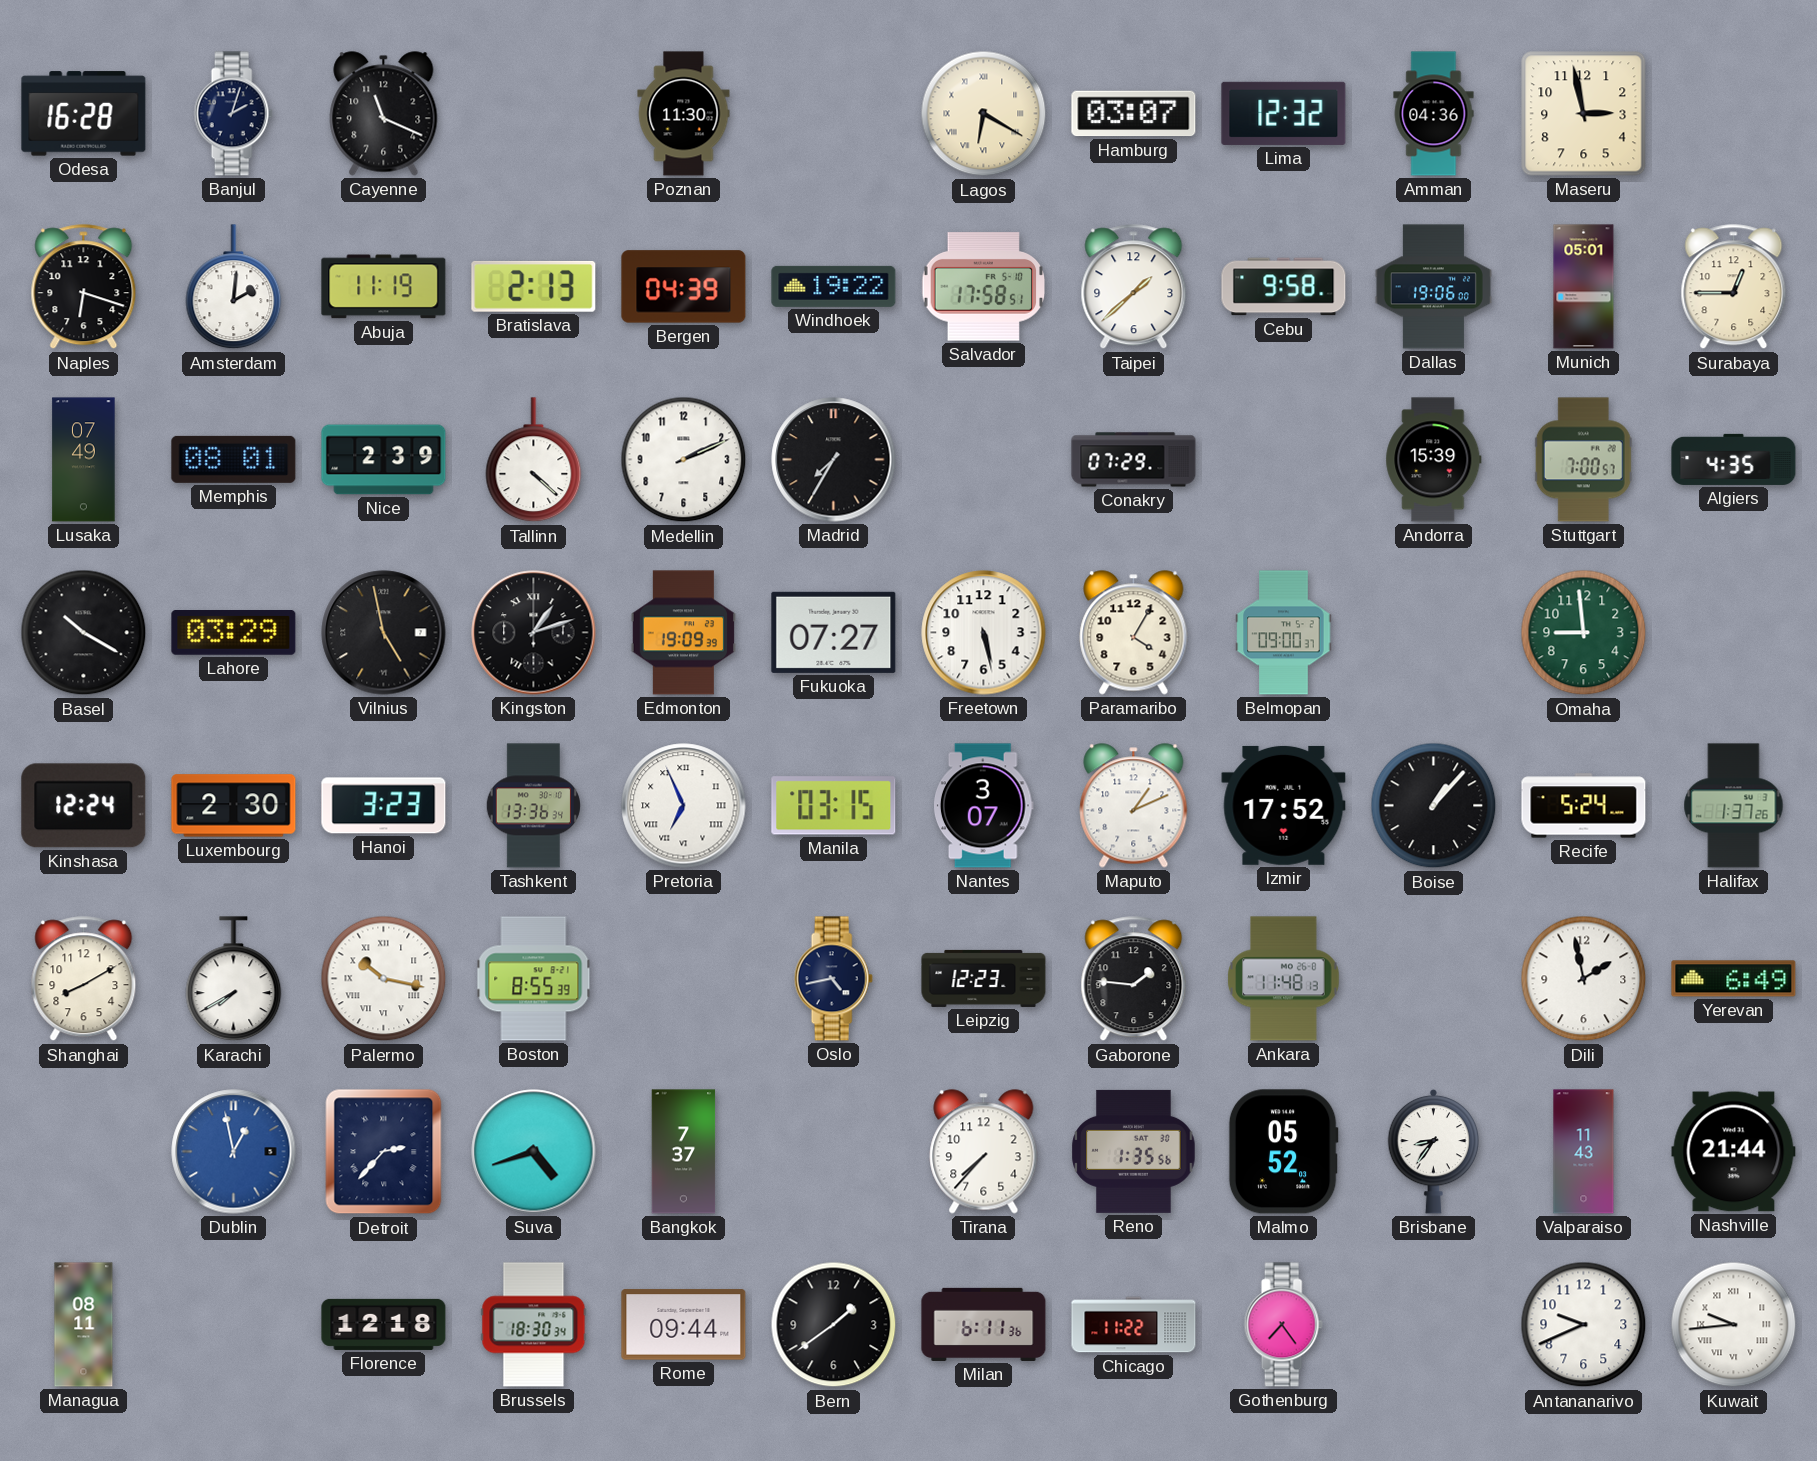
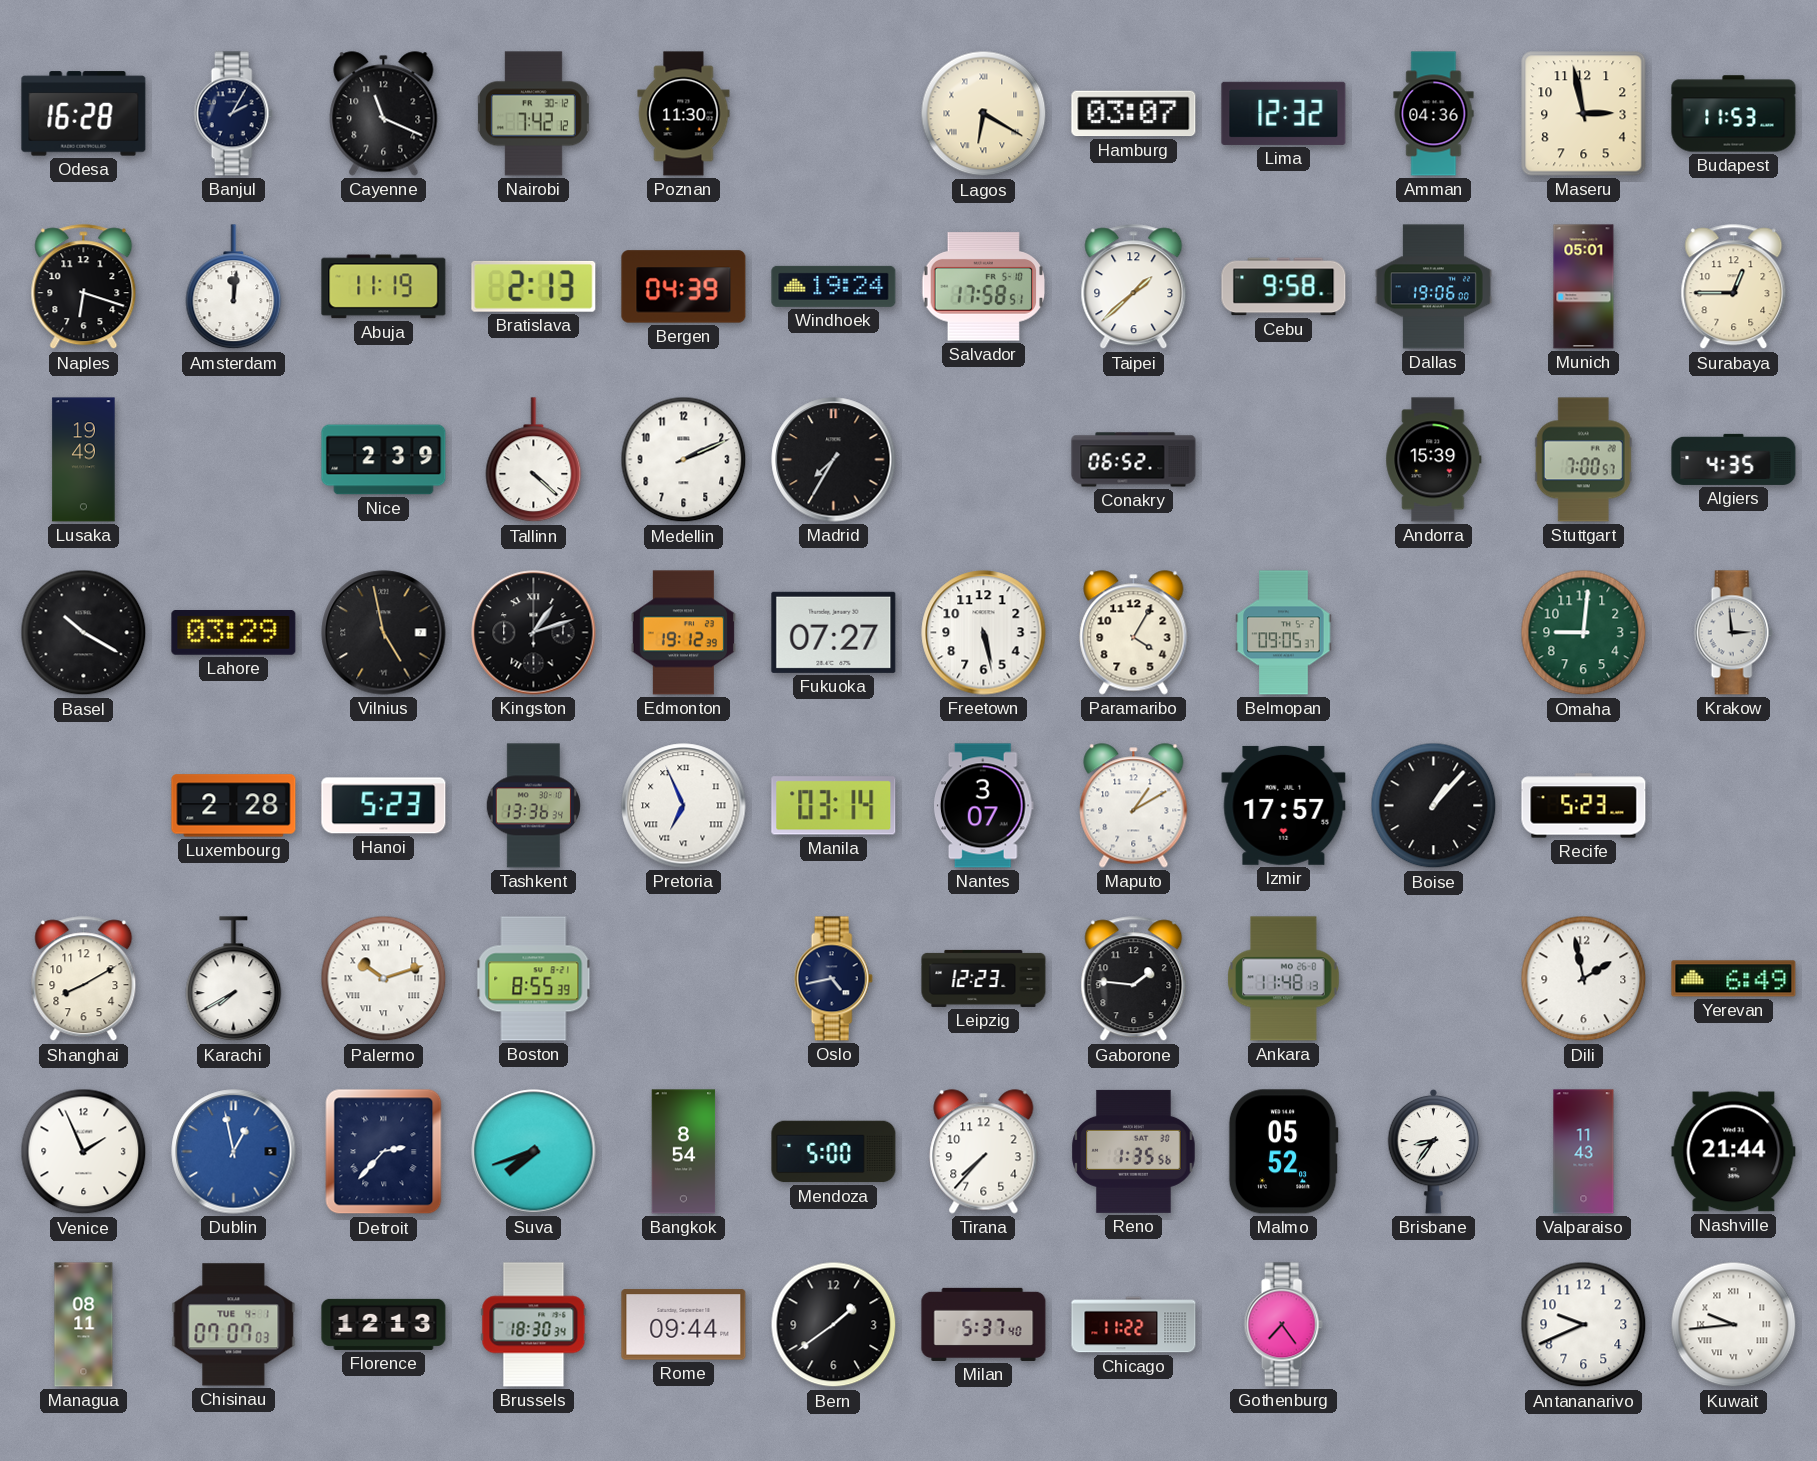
Banjul: 2:03 -> 2:05 (233, 114)
Nairobi: none -> 7:42 (533, 114)
Budapest: none -> 11:53 (1734, 114)
Amsterdam: 2:01 -> 12:01 (234, 287)
Windhoek: 19:22 -> 19:24 (834, 286)
Lusaka: 07:49 -> 19:49 (84, 460)
Memphis: 08:01 -> none (234, 459)
Conakry: 07:29 -> 06:52 (1134, 460)
Edmonton: 19:09 -> 19:12 (683, 633)
Belmopan: 09:00 -> 09:05 (1284, 633)
Omaha: 8:59 -> 9:01 (1584, 633)
Krakow: none -> 2:59 (1733, 633)
Kinshasa: 12:24 -> none (84, 806)
Luxembourg: 2:30 -> 2:28 (234, 806)
Hanoi: 3:23 -> 5:23 (384, 806)
Manila: 03:15 -> 03:14 (834, 806)
Maputo: 1:11 -> 1:10 (1134, 806)
Izmir: 17:52 -> 17:57 (1284, 805)
Recife: 5:24 -> 5:23 (1584, 806)
Halifax: 1:37 -> none (1734, 806)
Palermo: 10:17 -> 10:12 (384, 979)
Venice: none -> 1:56 (84, 1152)
Suva: 4:42 -> 7:42 (534, 1152)
Bangkok: 7:37 -> 8:54 (684, 1152)
Mendoza: none -> 5:00 (834, 1152)
Chisinau: none -> 07:07 (234, 1325)
Florence: 12:18 -> 12:13 (384, 1324)
Milan: 6:11 -> 5:37 (984, 1324)
